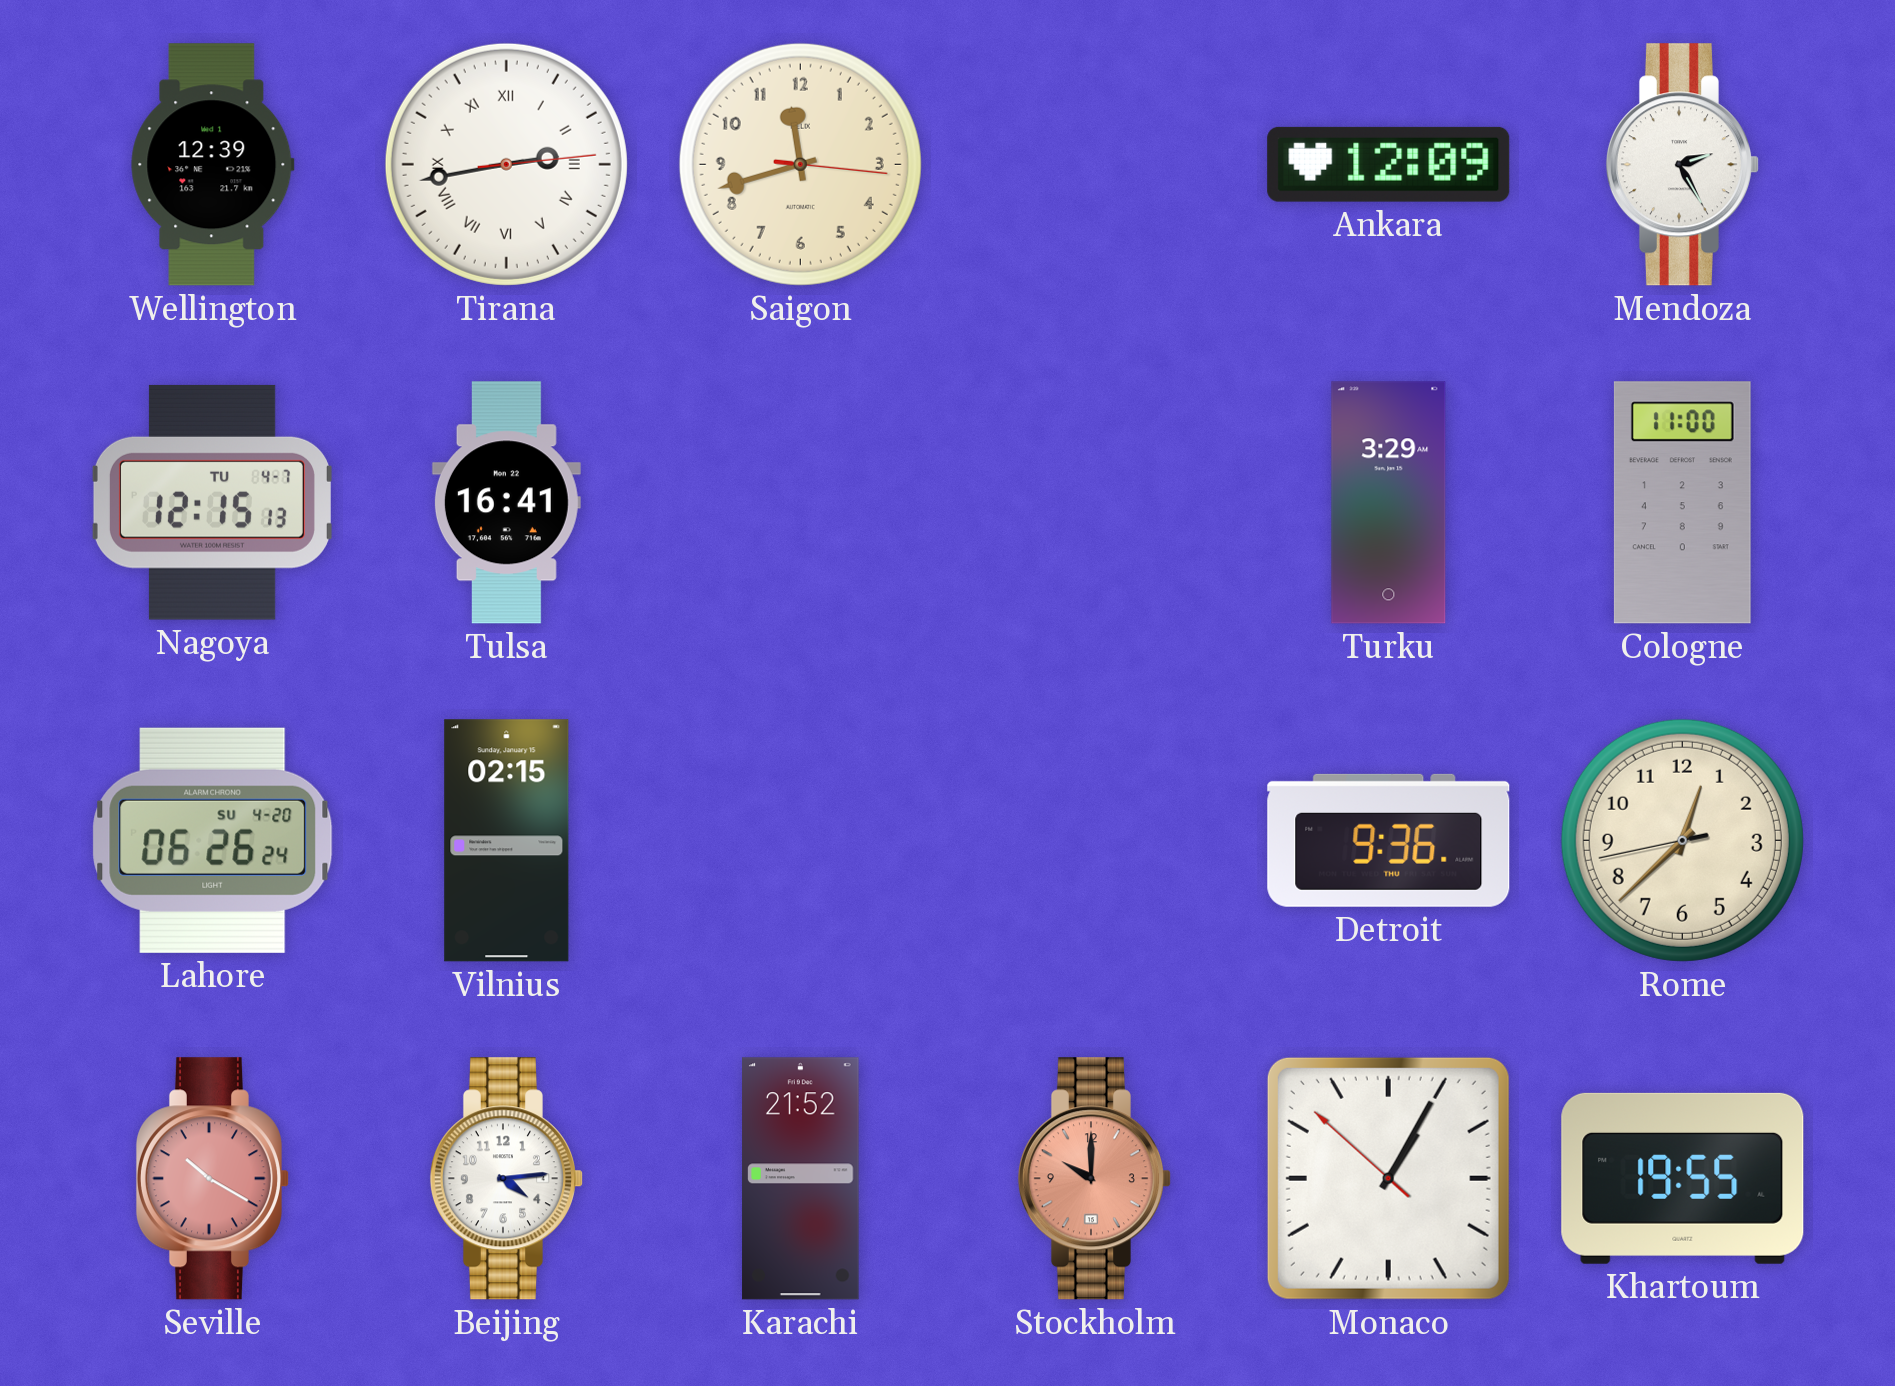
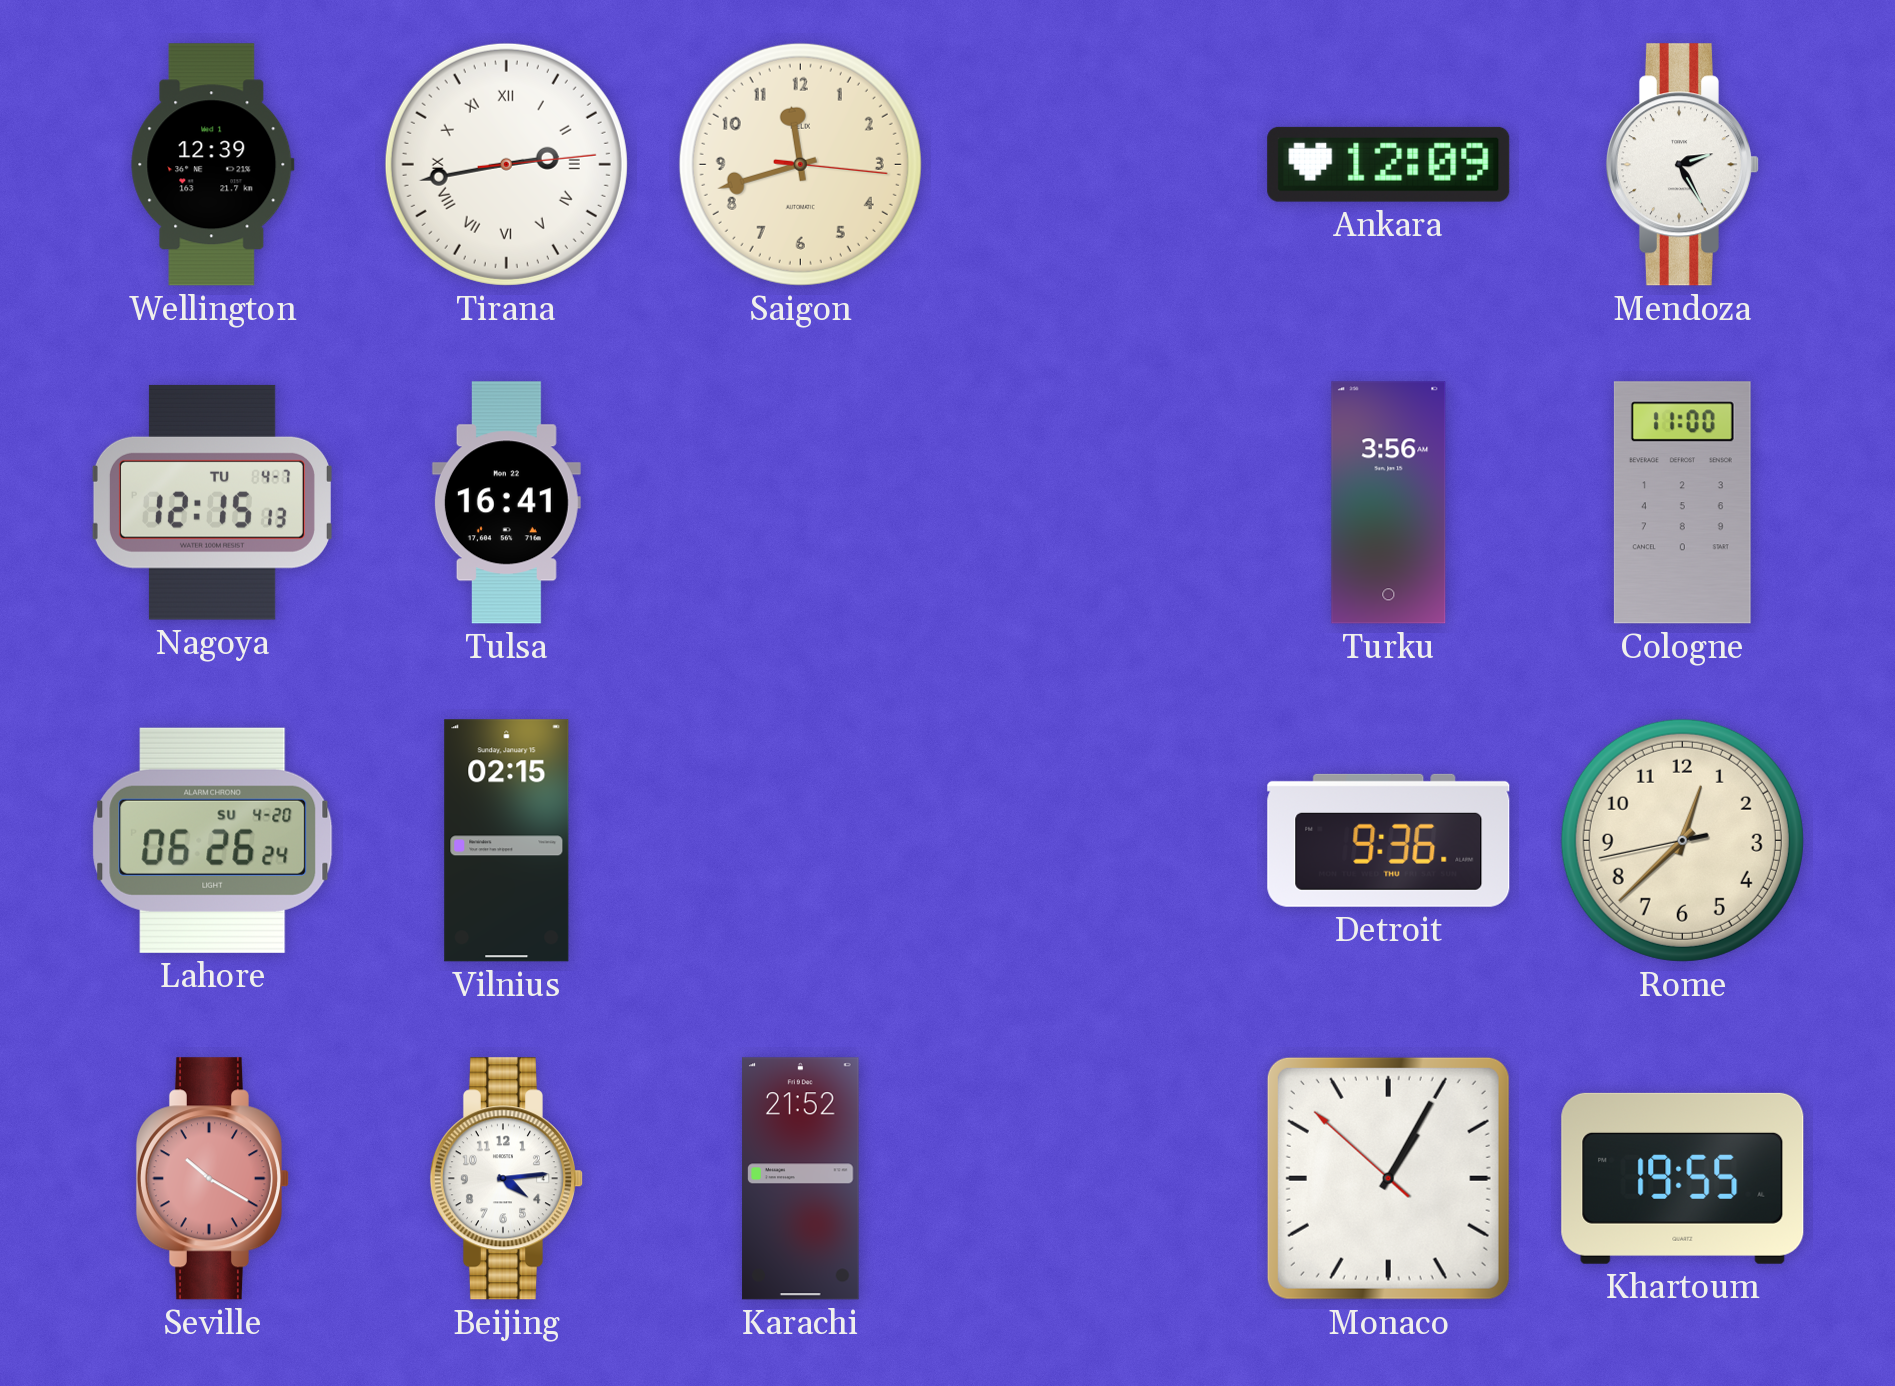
Turku: 3:29 -> 3:56 (1389, 503)
Stockholm: 10:00 -> none (1094, 1179)
